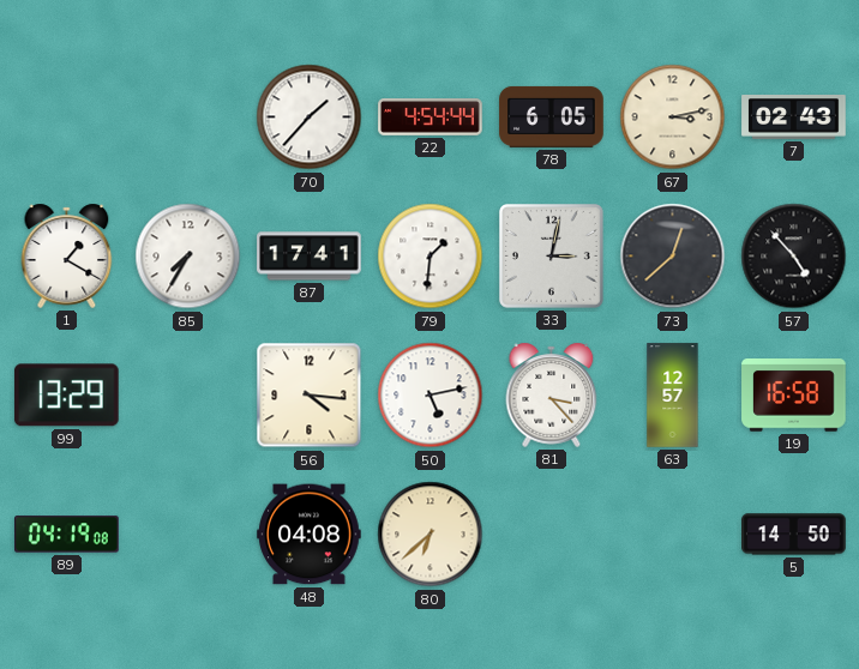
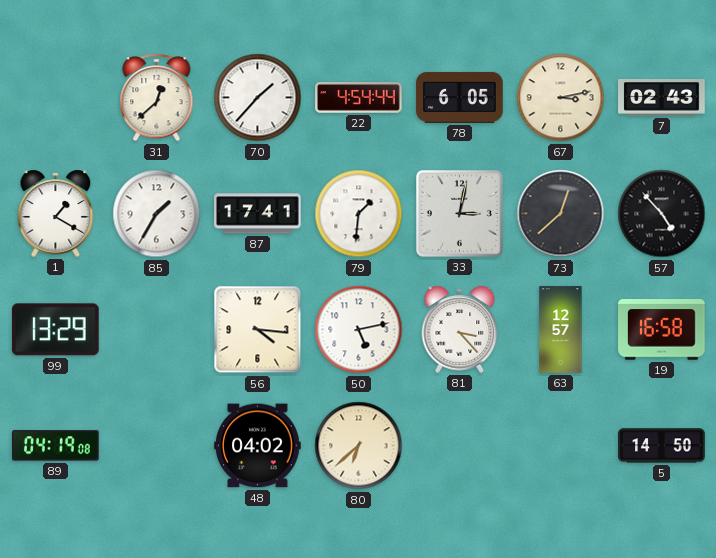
31: none -> 12:38 (157, 98)
85: 7:35 -> 1:35 (157, 214)
48: 04:08 -> 04:02 (258, 446)
